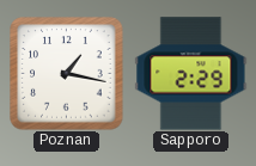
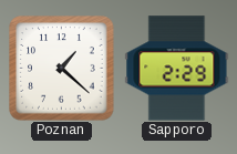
Poznan: 1:17 -> 1:22 (62, 69)
